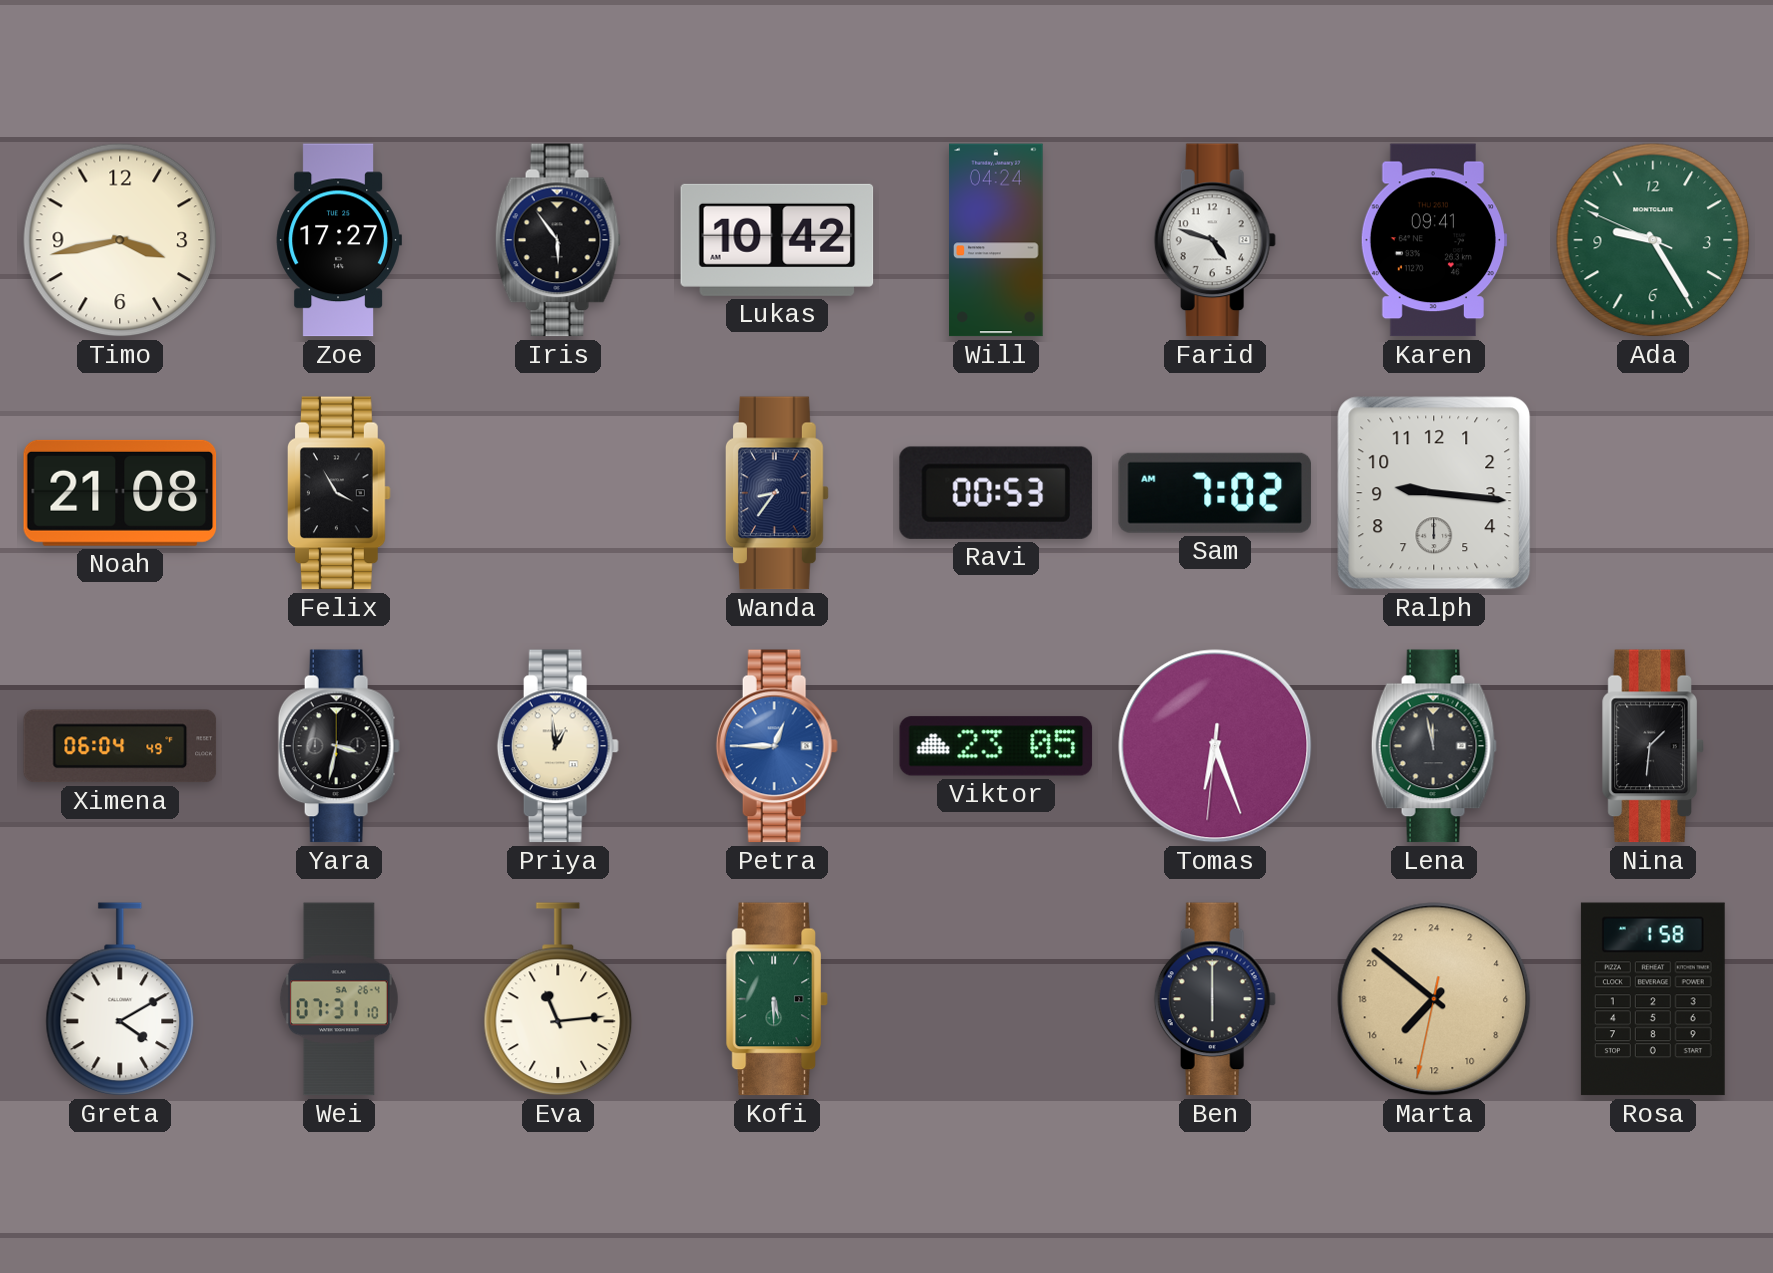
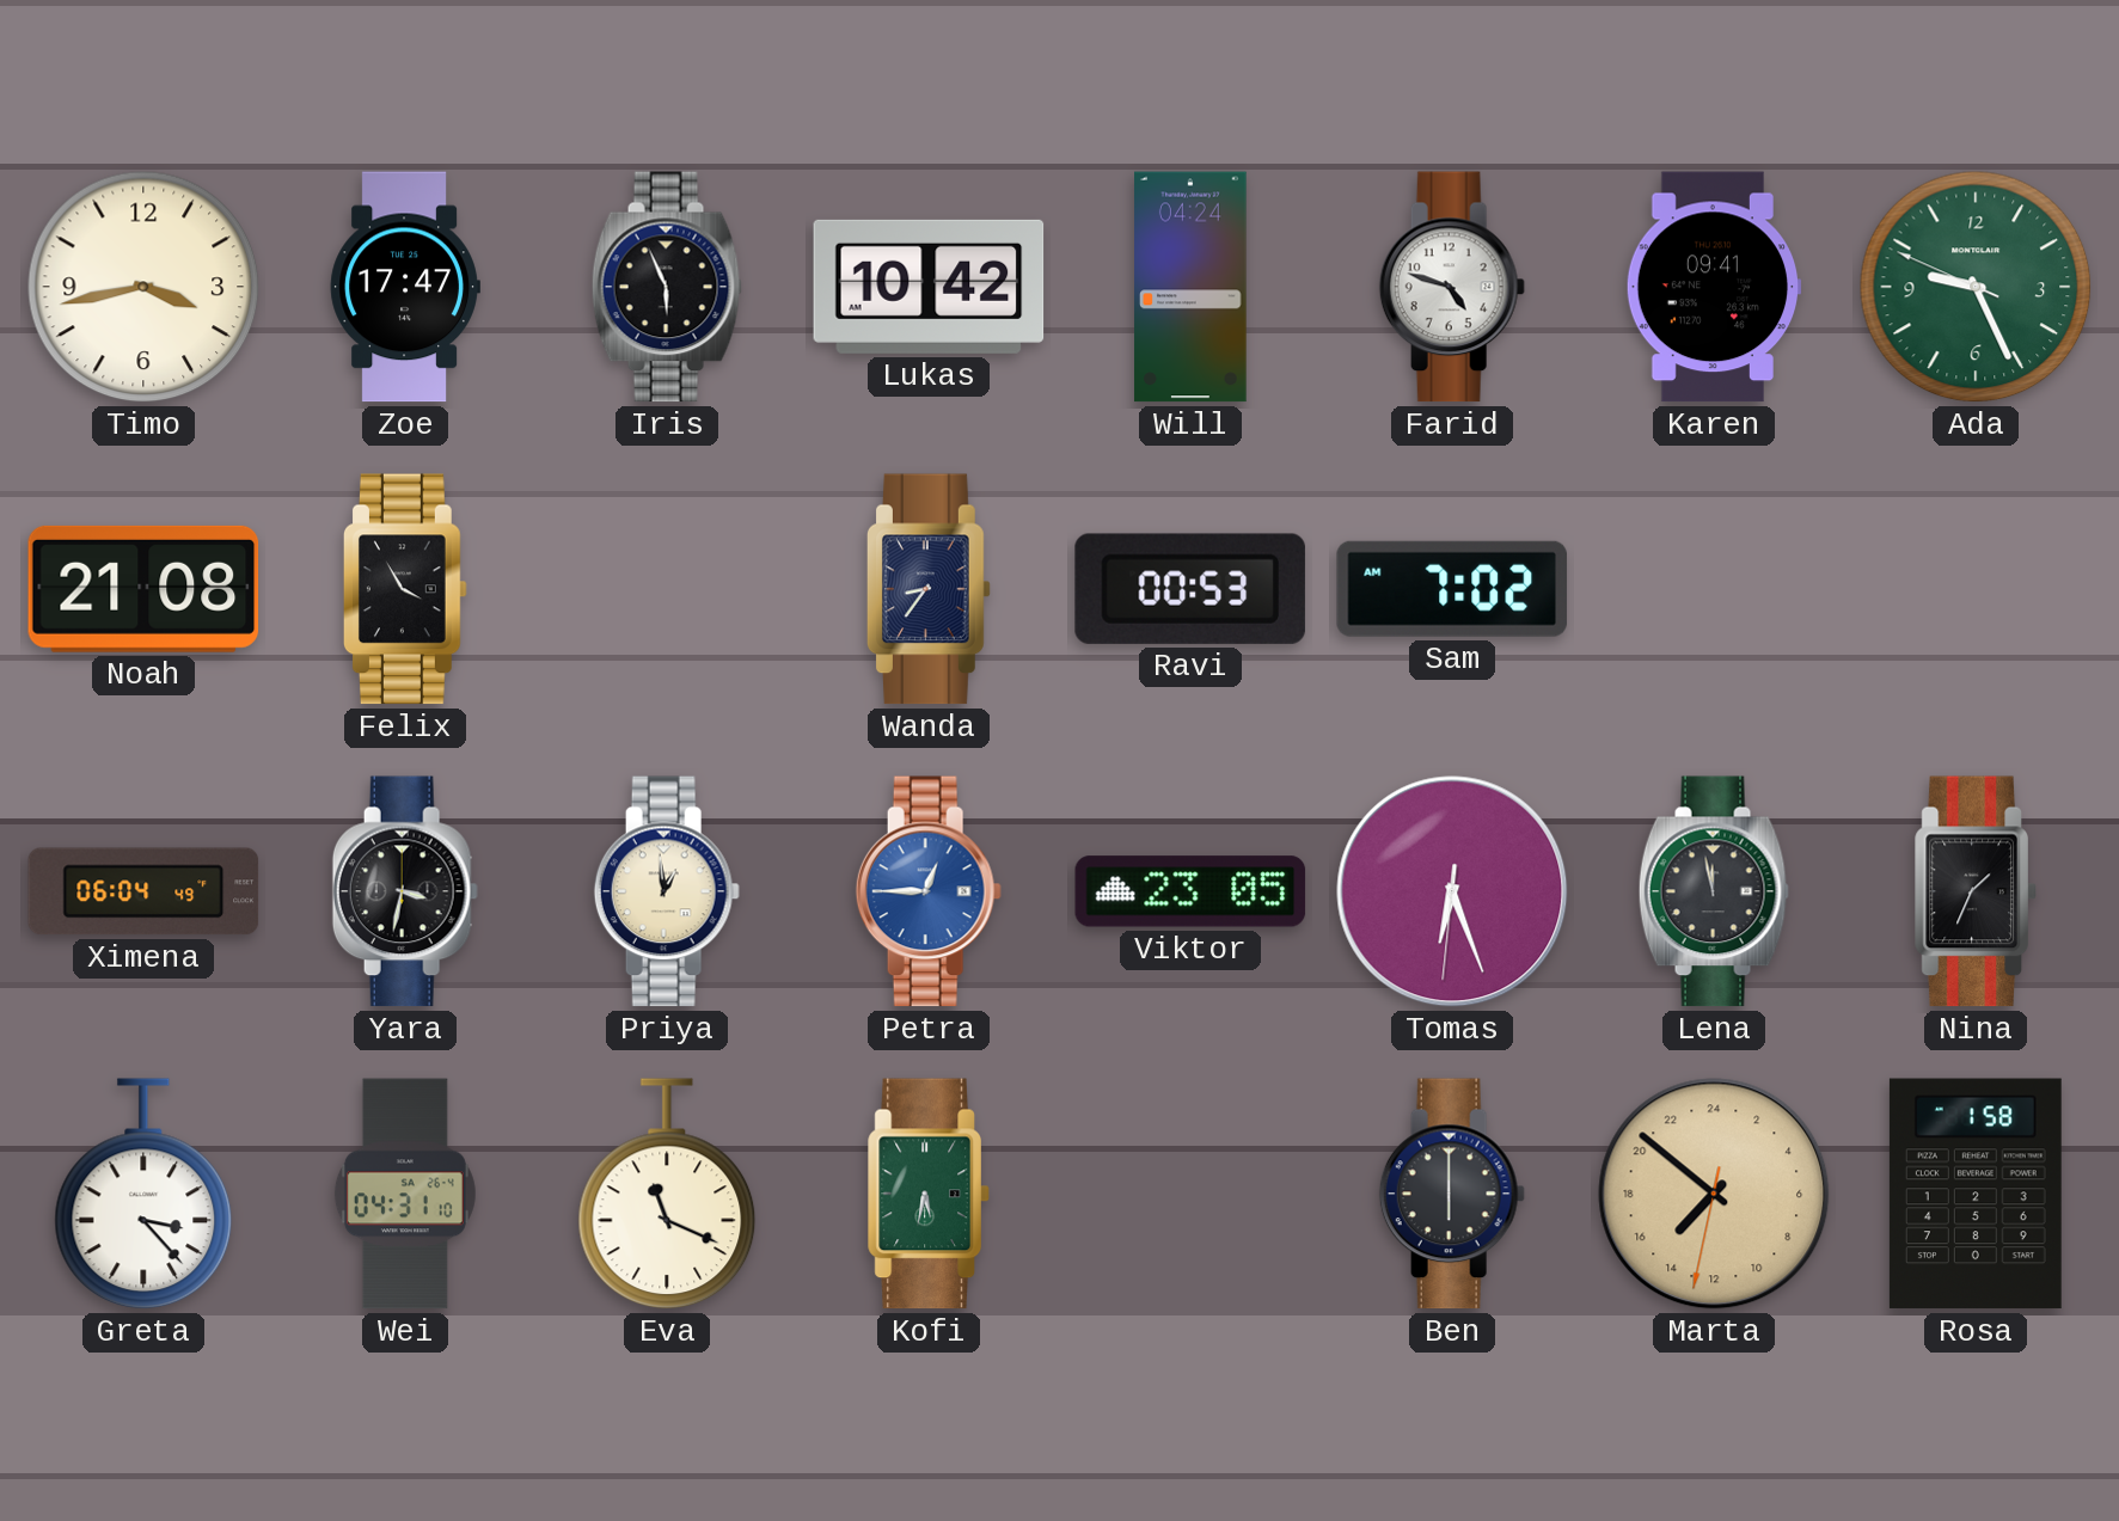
Zoe: 17:27 -> 17:47 (405, 287)
Iris: 5:54 -> 5:56 (667, 287)
Ada: 9:24 -> 9:25 (1976, 287)
Ralph: 9:16 -> none (1434, 493)
Nina: 1:31 -> 1:34 (1976, 891)
Greta: 4:10 -> 3:23 (143, 1194)
Wei: 07:31 -> 04:31 (405, 1194)
Eva: 11:14 -> 11:19 (667, 1194)
Kofi: 5:30 -> 5:32 (929, 1194)
